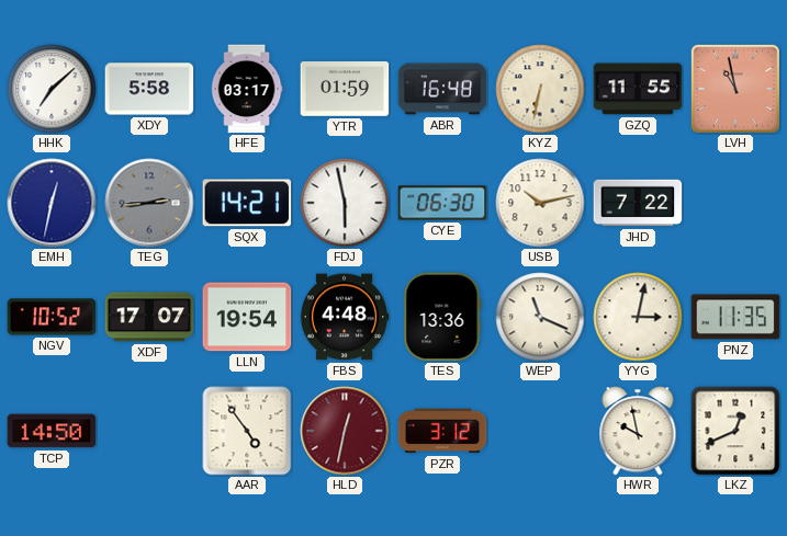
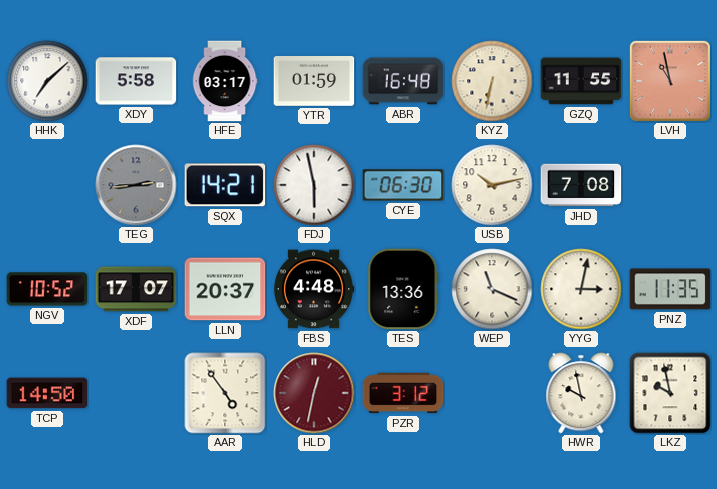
EMH: 12:32 -> none (52, 203)
JHD: 7:22 -> 7:08 (581, 185)
LLN: 19:54 -> 20:37 (225, 289)
LKZ: 12:41 -> 9:58 (670, 393)
